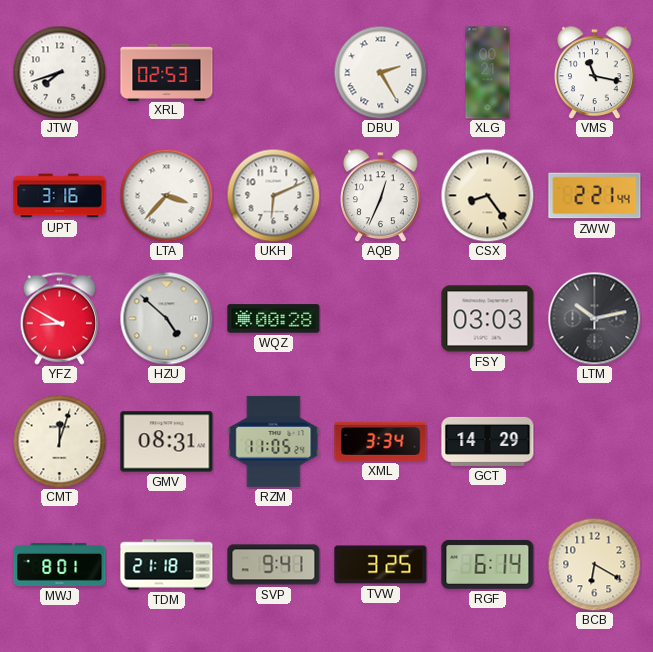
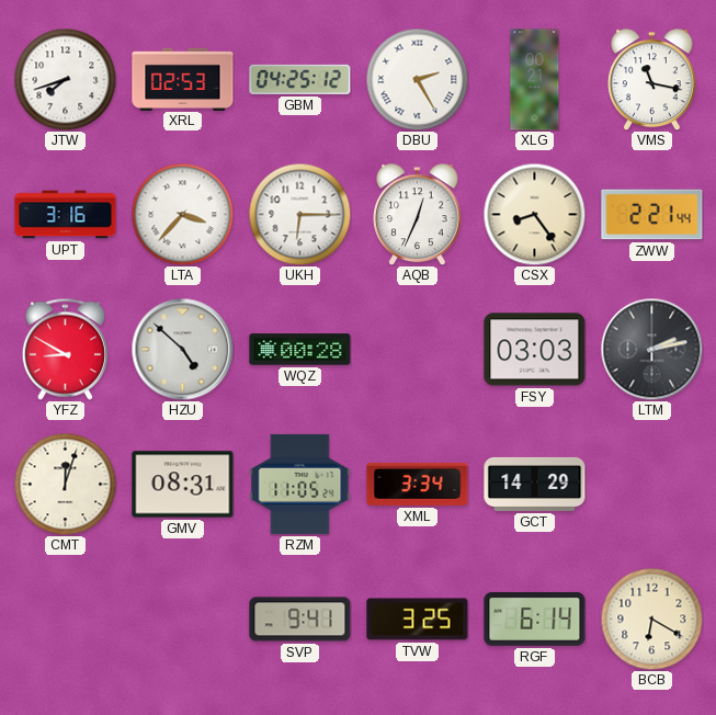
GBM: none -> 04:25 (300, 79)
UKH: 6:11 -> 6:15 (299, 214)
LTM: 10:13 -> 2:13 (651, 349)
MWJ: 8:01 -> none (60, 564)
TDM: 21:18 -> none (167, 565)
